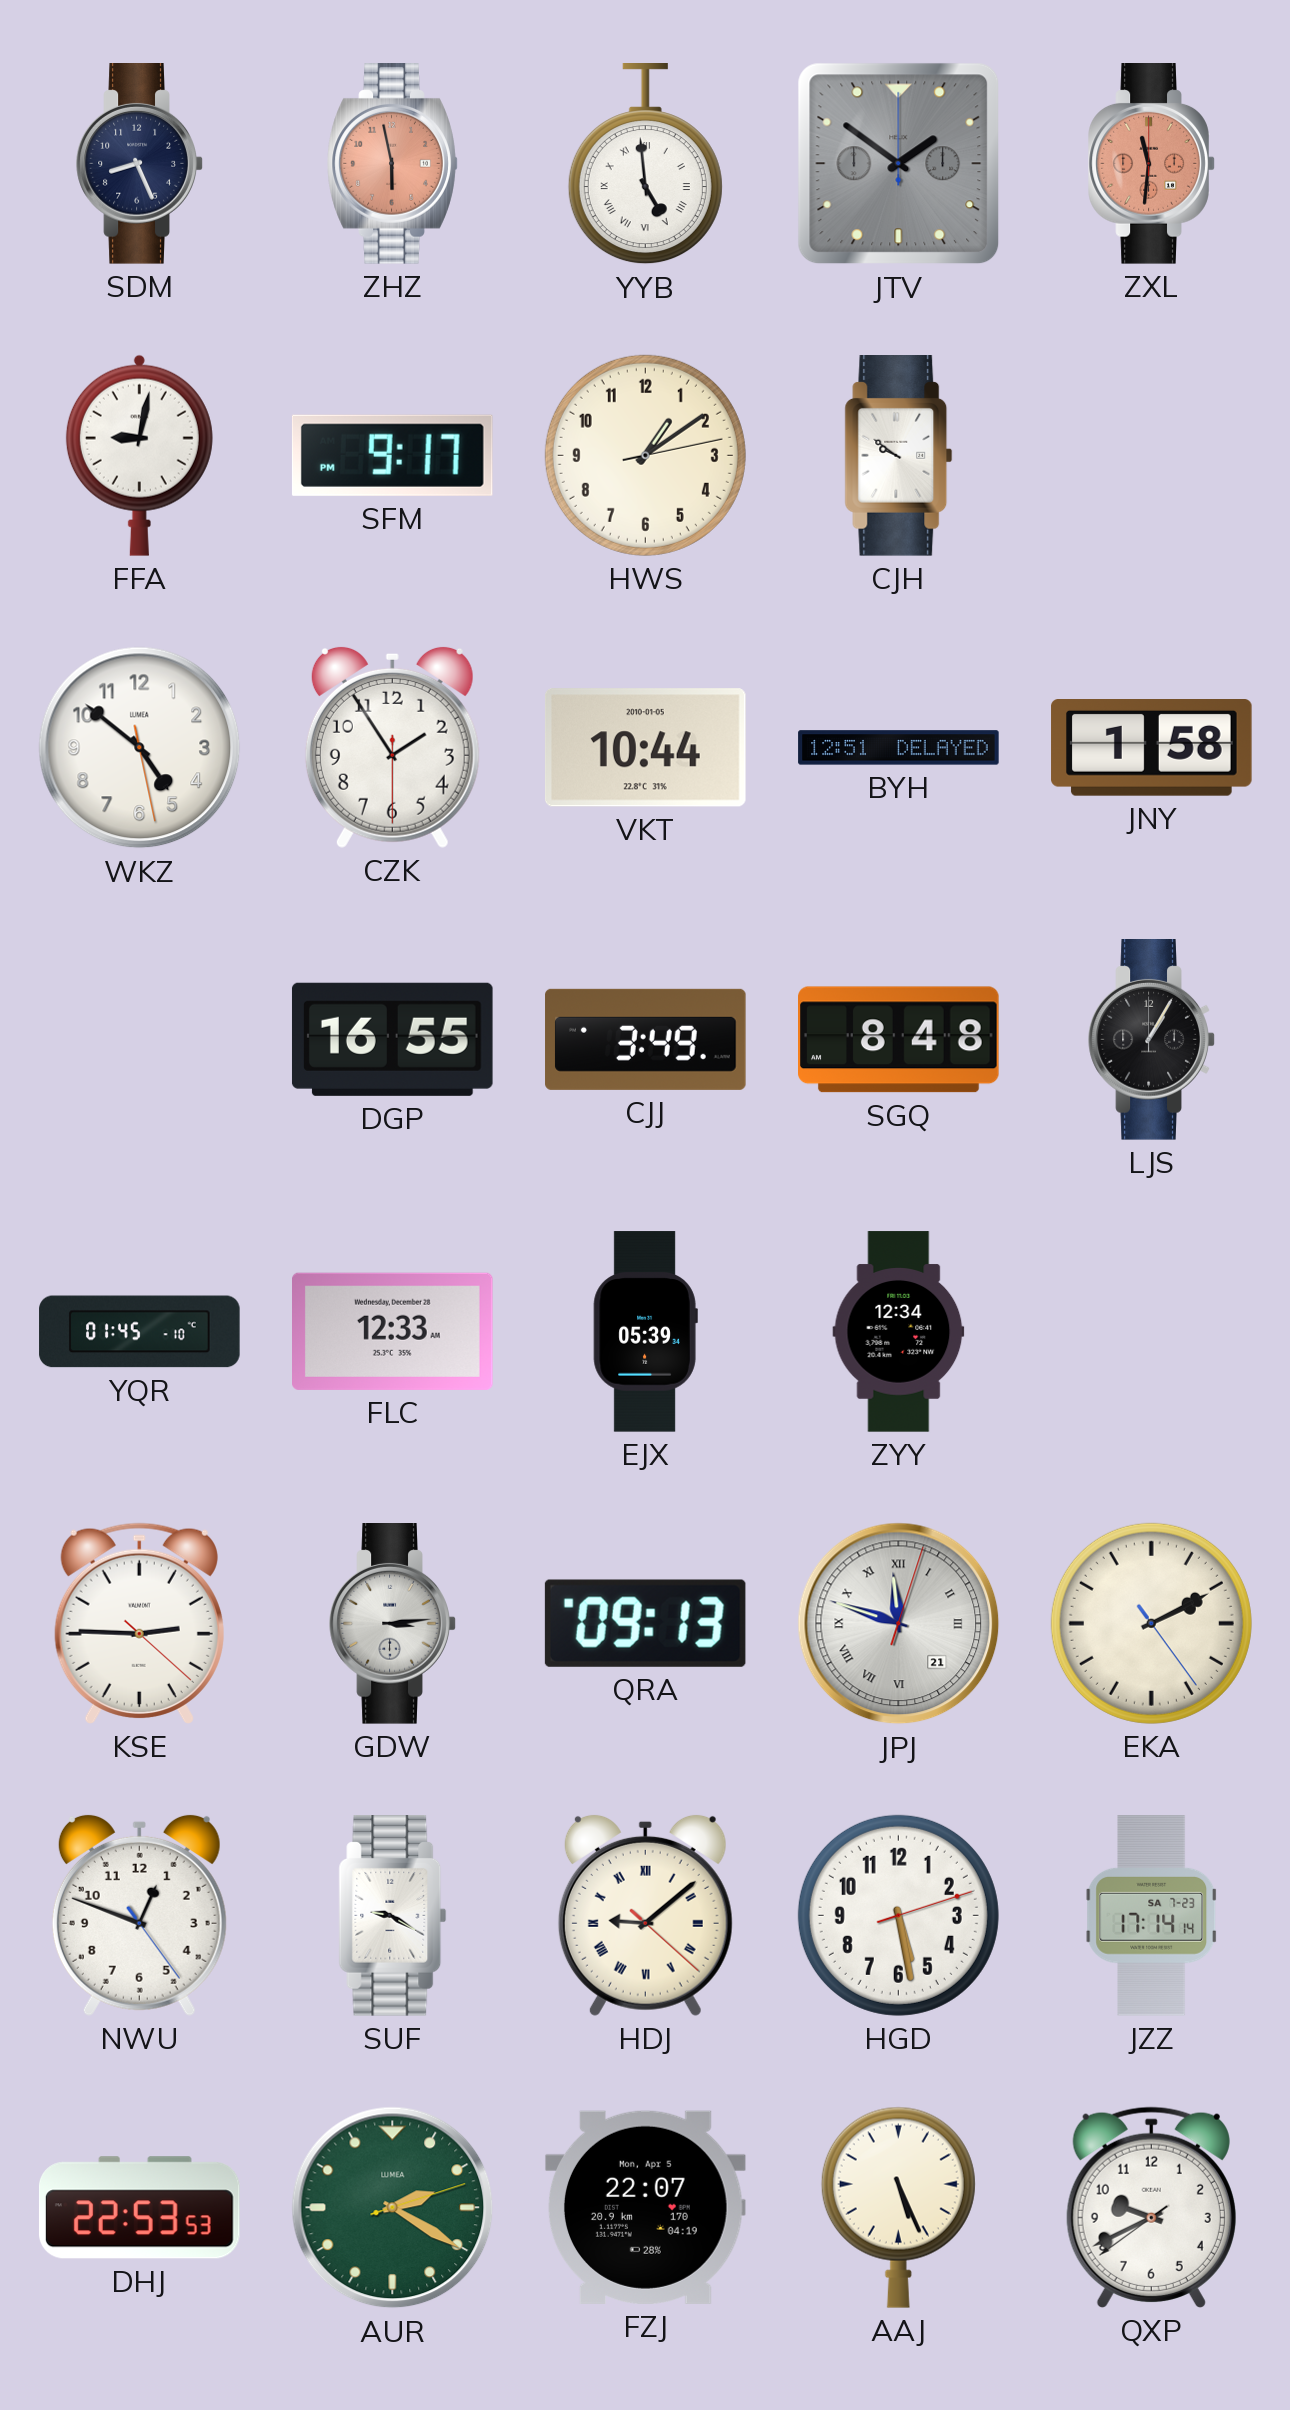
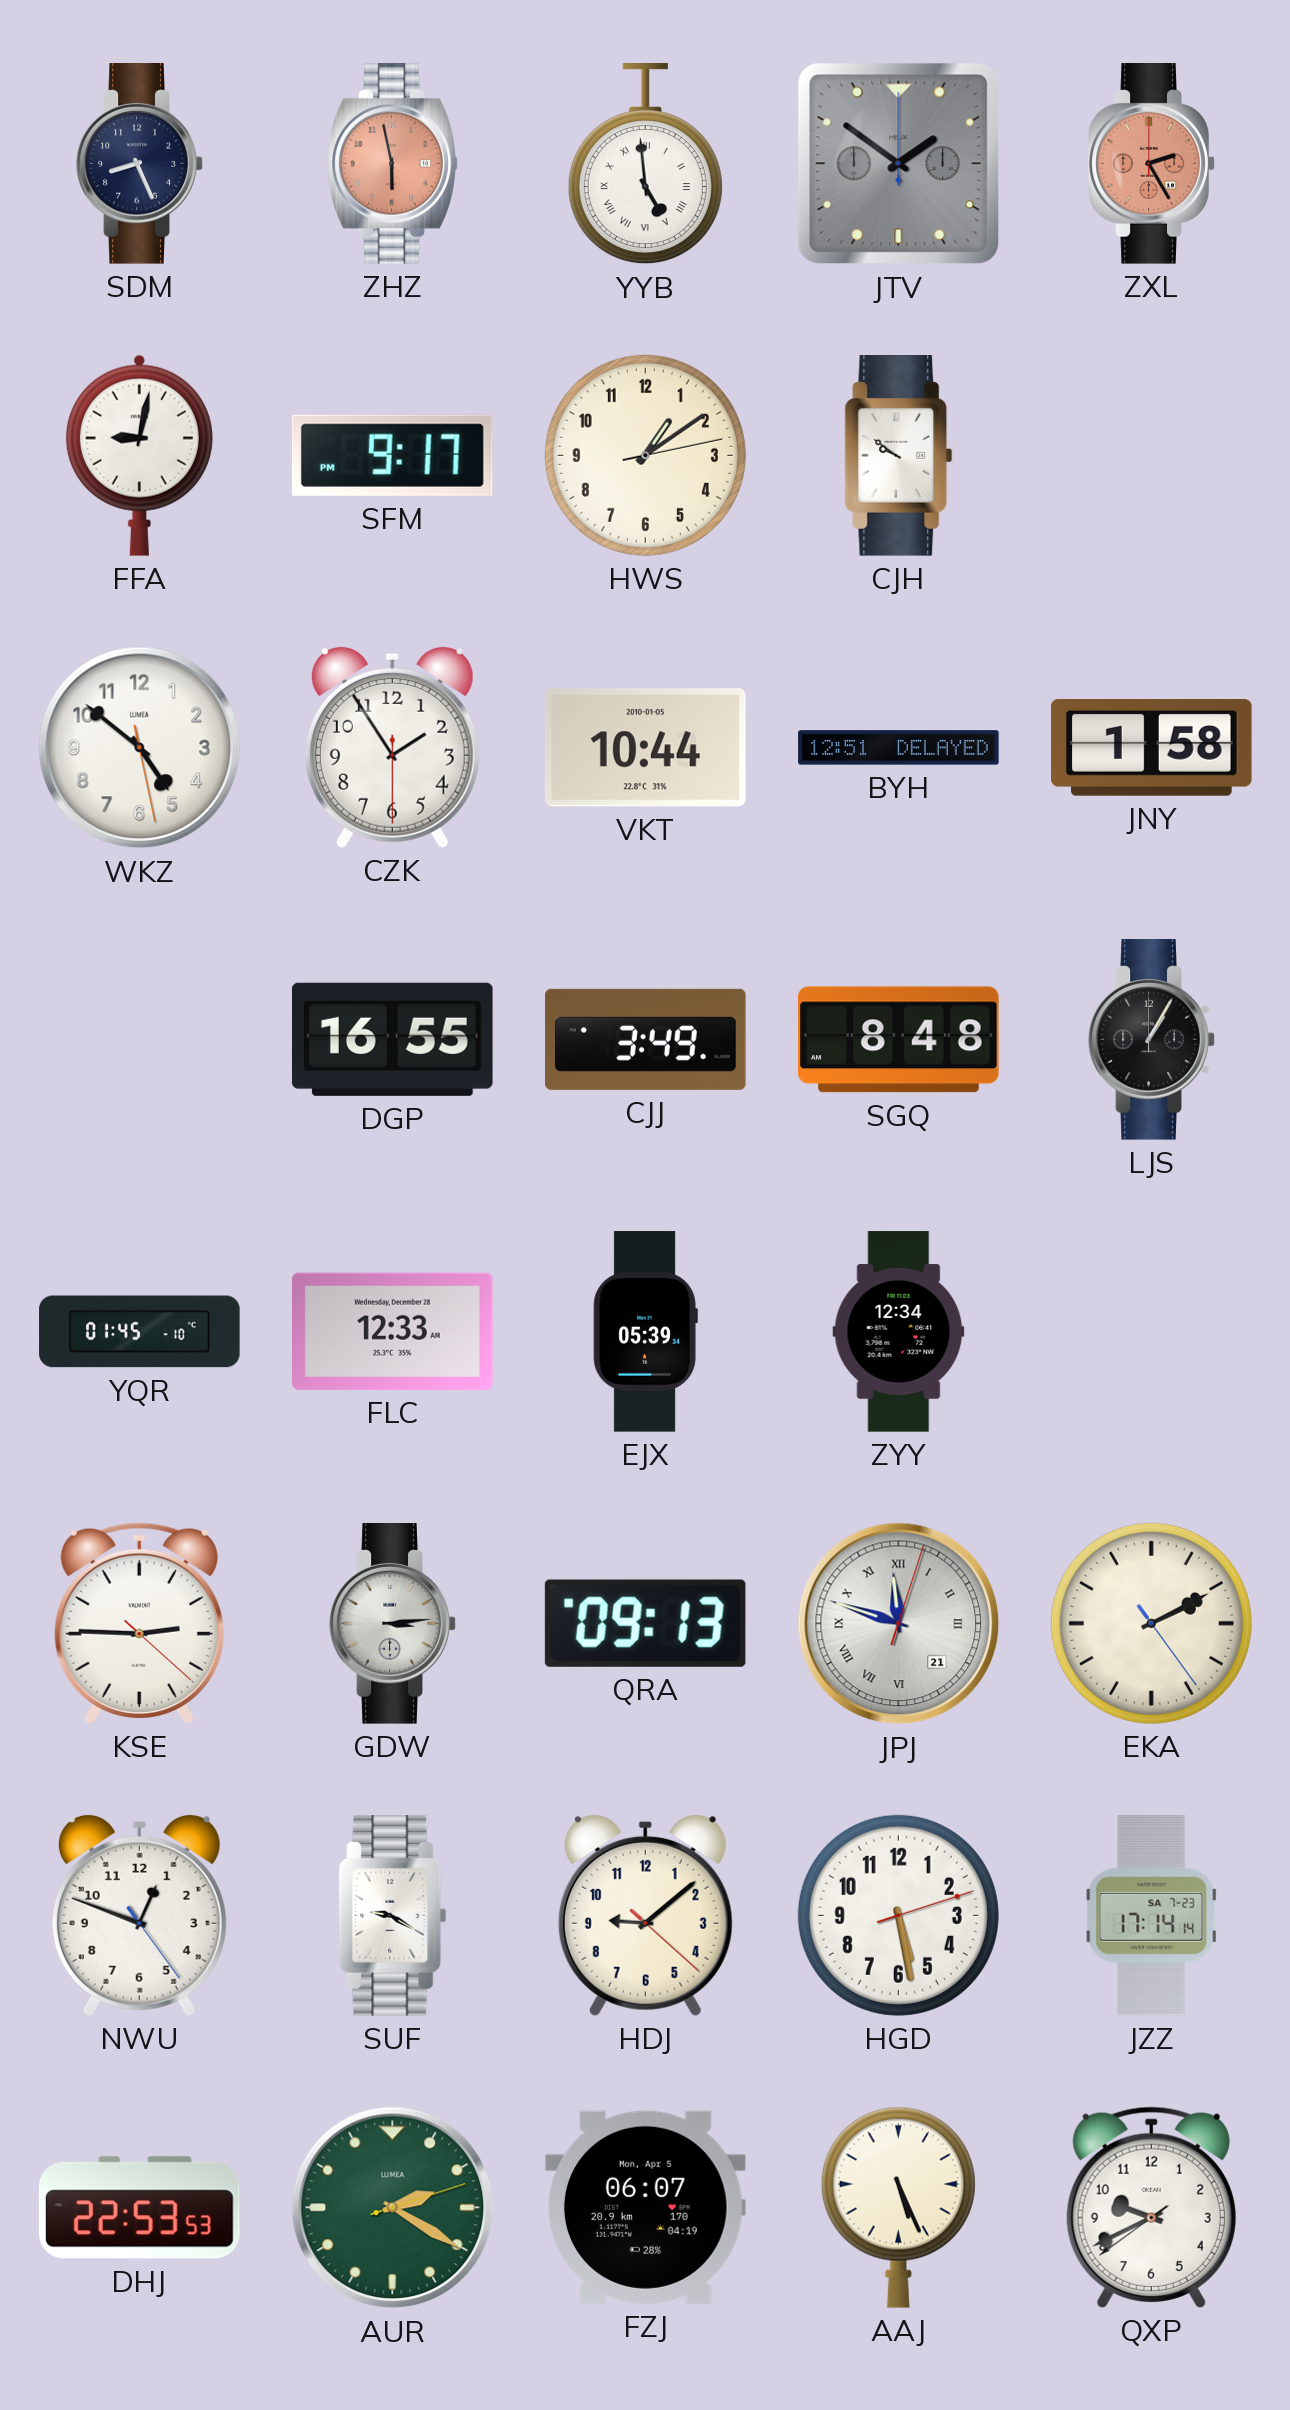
ZXL: 11:31 -> 2:25 (1152, 164)
HDJ numerals: Roman -> Arabic (645, 1915)
FZJ: 22:07 -> 06:07 (645, 2207)
